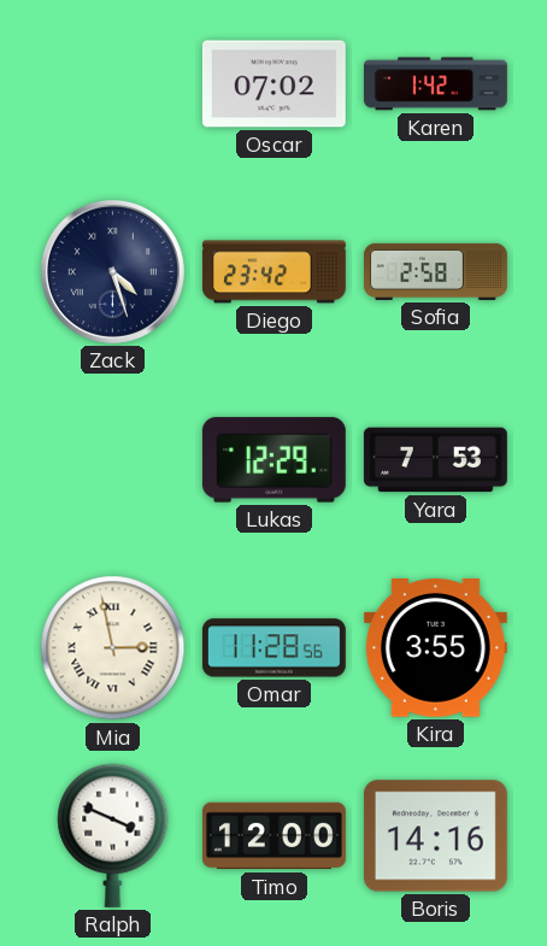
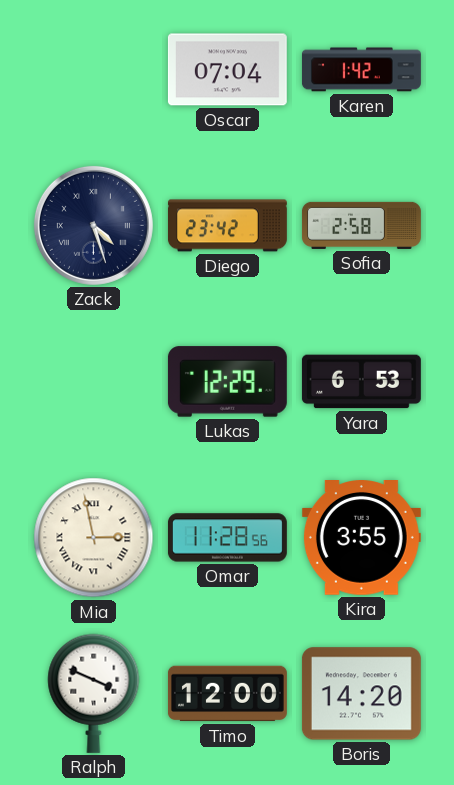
Oscar: 07:02 -> 07:04 (227, 70)
Yara: 7:53 -> 6:53 (361, 382)
Boris: 14:16 -> 14:20 (361, 694)
